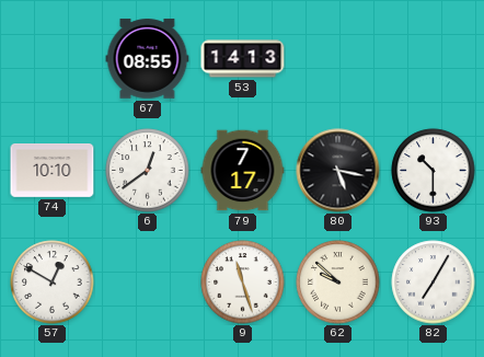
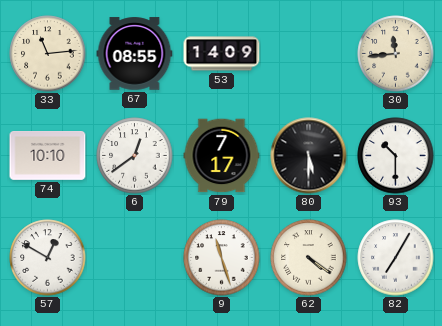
33: none -> 11:14 (48, 54)
53: 14:13 -> 14:09 (222, 54)
30: none -> 11:44 (396, 54)
80: 5:17 -> 5:30 (309, 156)
62: 9:52 -> 4:21 (309, 258)
